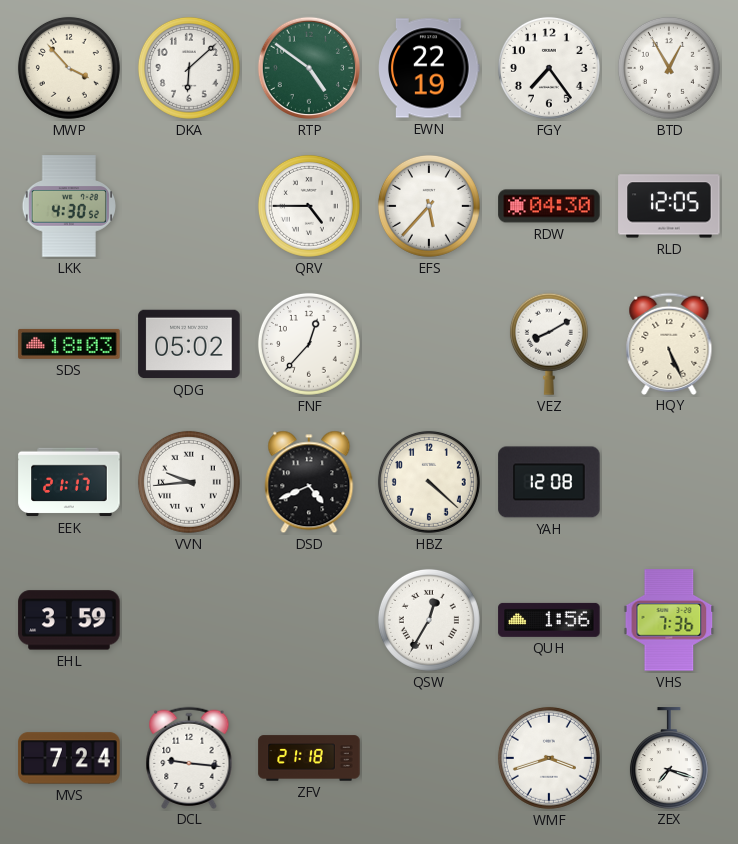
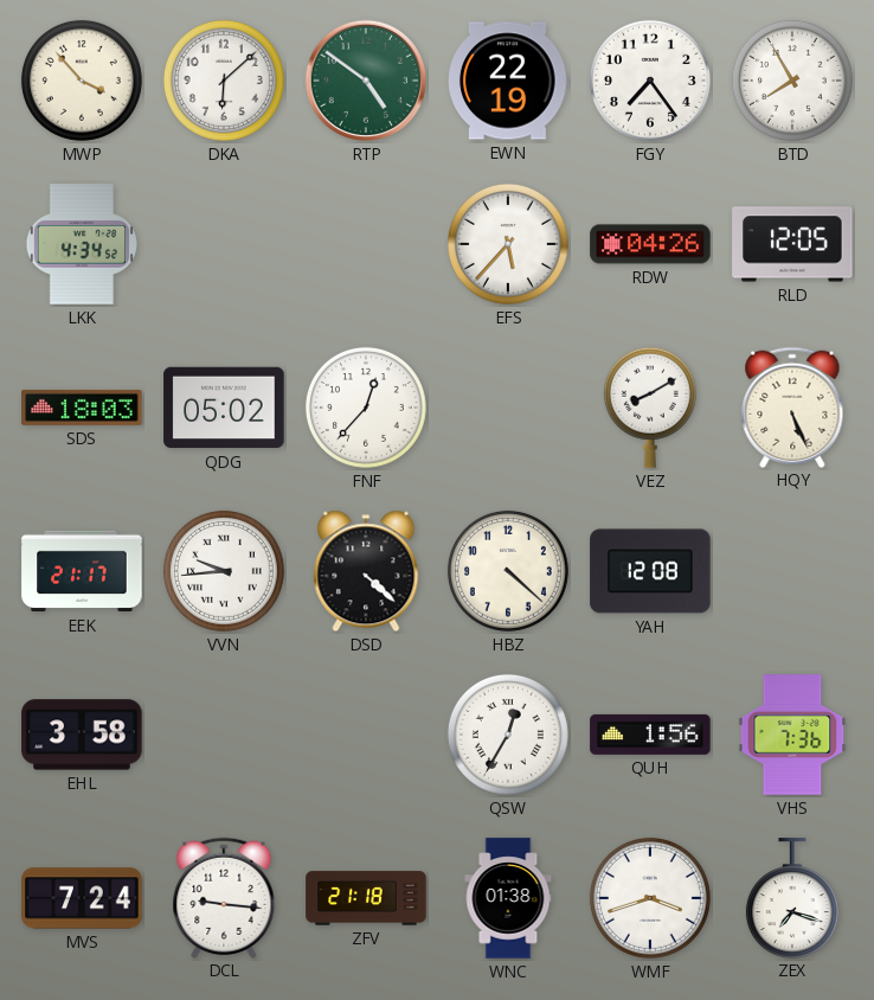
BTD: 12:55 -> 7:55 (792, 81)
LKK: 4:30 -> 4:34 (81, 244)
QRV: 4:45 -> none (309, 206)
RDW: 04:30 -> 04:26 (650, 244)
DSD: 4:41 -> 4:22 (366, 571)
EHL: 3:59 -> 3:58 (82, 735)
WNC: none -> 01:38 (508, 898)
